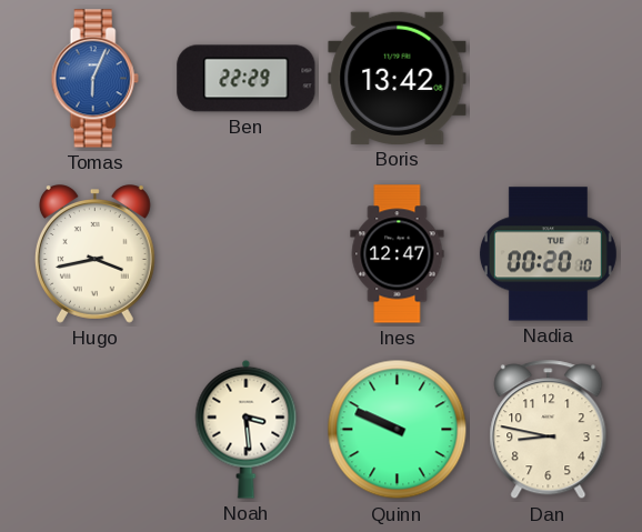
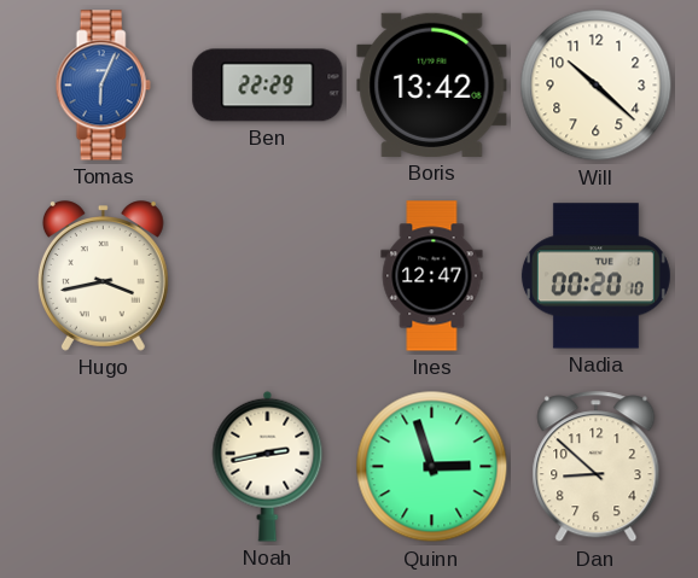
Will: none -> 10:22 (597, 86)
Noah: 3:29 -> 2:43 (268, 466)
Quinn: 9:49 -> 2:57 (432, 467)
Dan: 8:47 -> 8:52 (597, 467)
